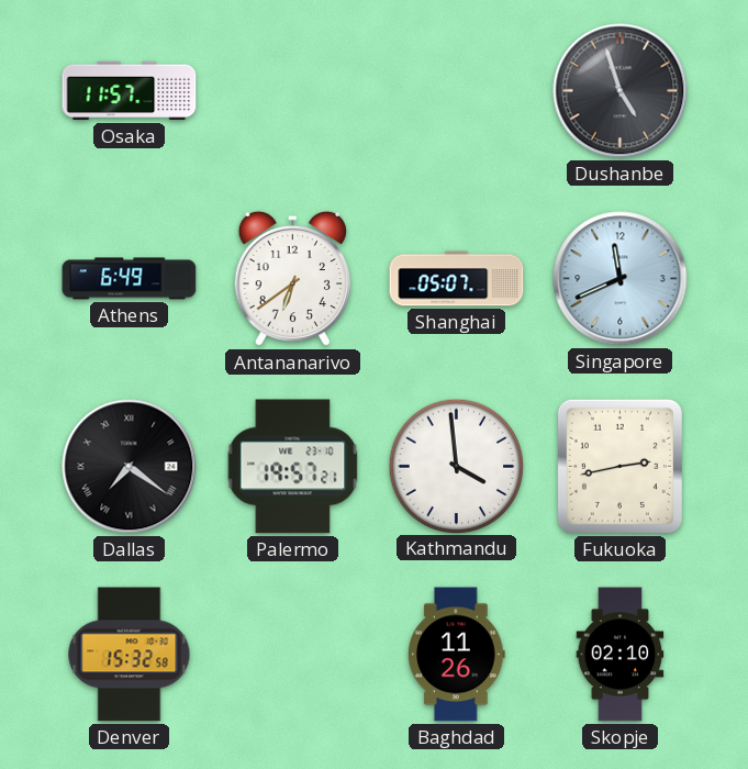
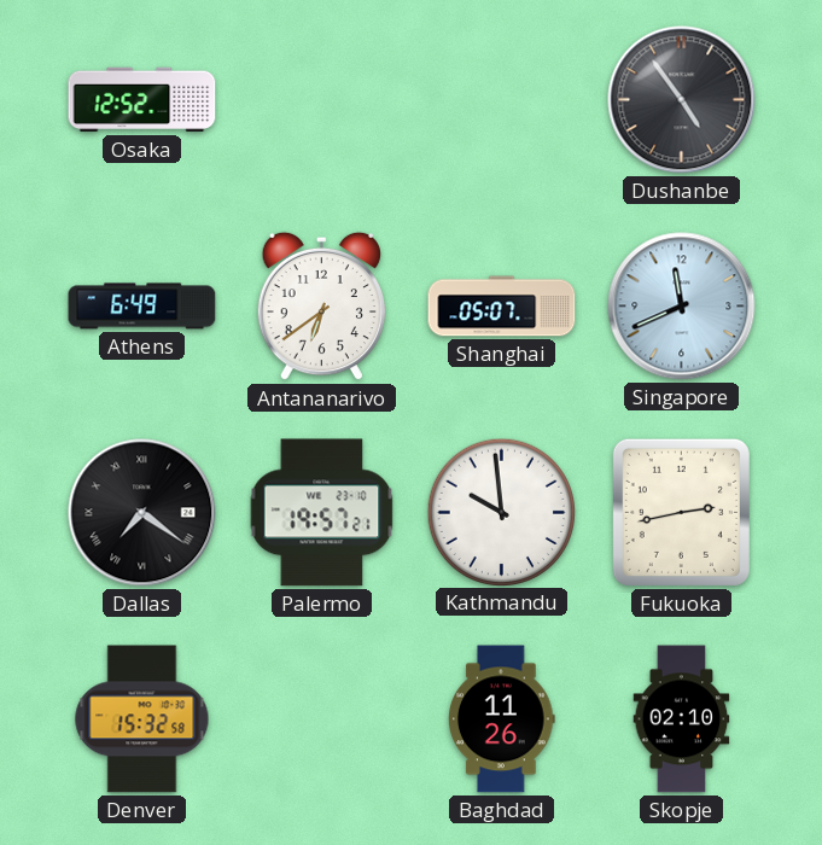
Osaka: 11:57 -> 12:52 (142, 100)
Dushanbe: 4:57 -> 4:54 (682, 100)
Kathmandu: 3:59 -> 9:59 (501, 512)
